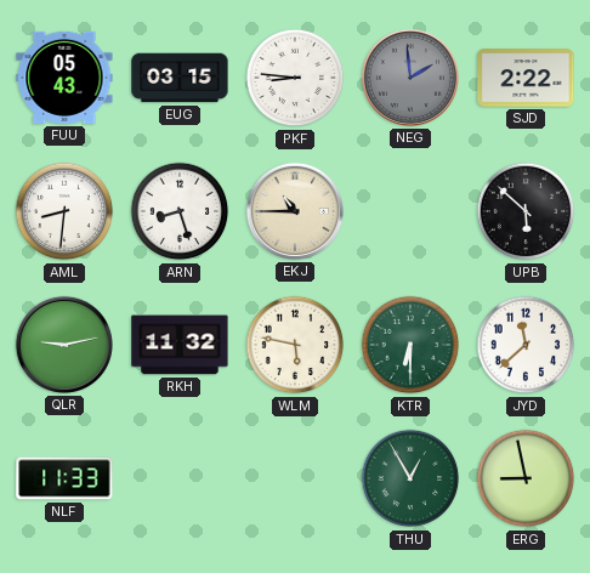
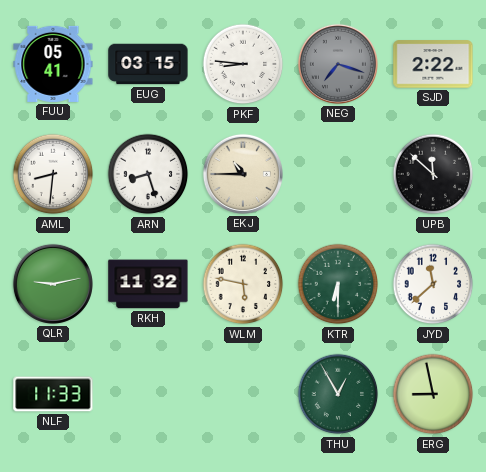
FUU: 05:43 -> 05:41 (53, 64)
NEG: 1:59 -> 7:18 (338, 64)
UPB: 5:52 -> 11:52 (433, 174)
